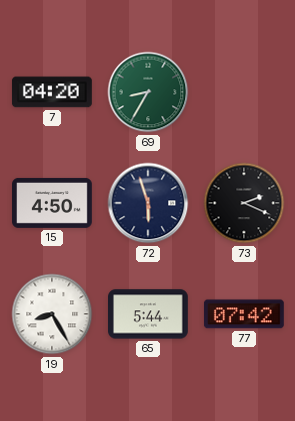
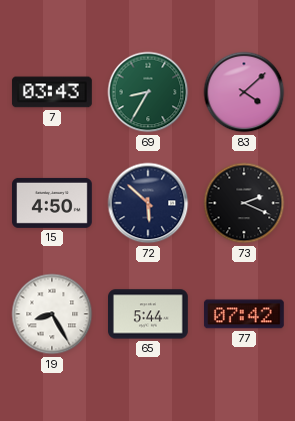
7: 04:20 -> 03:43 (52, 92)
83: none -> 4:08 (244, 92)
72: 5:57 -> 5:52 (148, 203)
